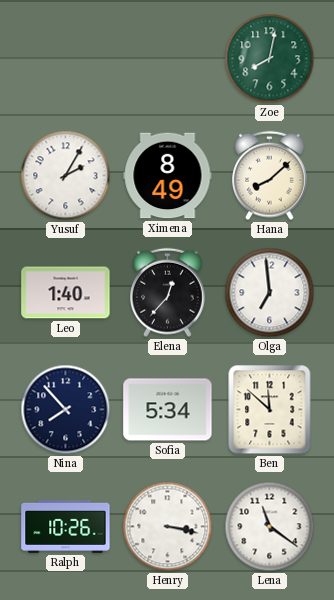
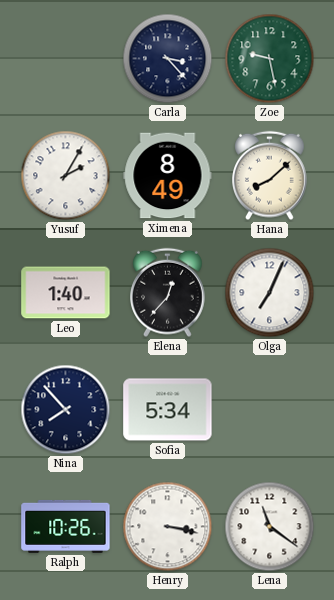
Carla: none -> 3:23 (168, 59)
Zoe: 8:02 -> 9:28 (270, 59)
Olga: 6:59 -> 7:04 (270, 293)
Ben: 11:52 -> none (270, 410)
